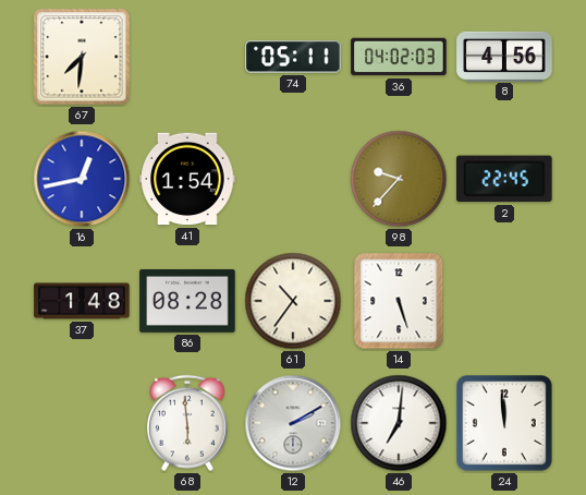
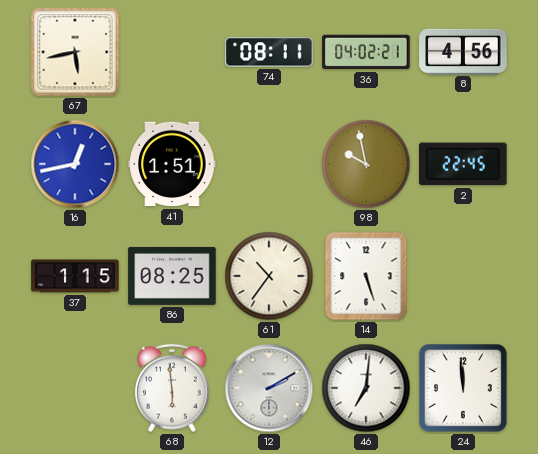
67: 7:31 -> 5:43 (75, 52)
74: 05:11 -> 08:11 (269, 52)
36: 04:02:03 -> 04:02:21 (366, 52)
41: 1:54 -> 1:51 (172, 164)
98: 9:37 -> 9:58 (366, 164)
37: 1:48 -> 1:15 (75, 276)
86: 08:28 -> 08:25 (172, 276)
